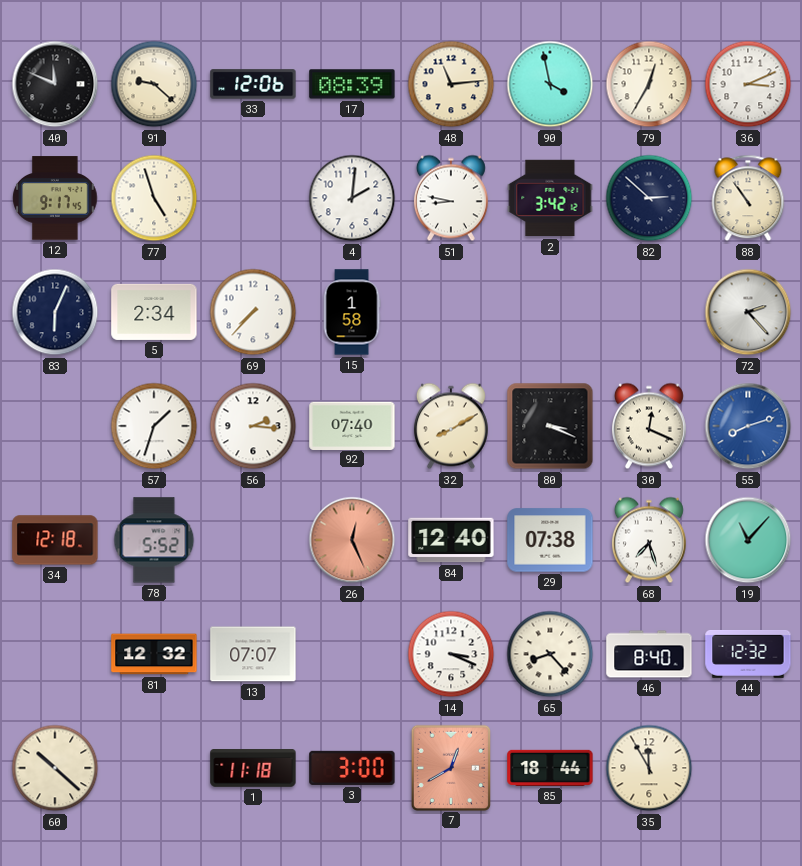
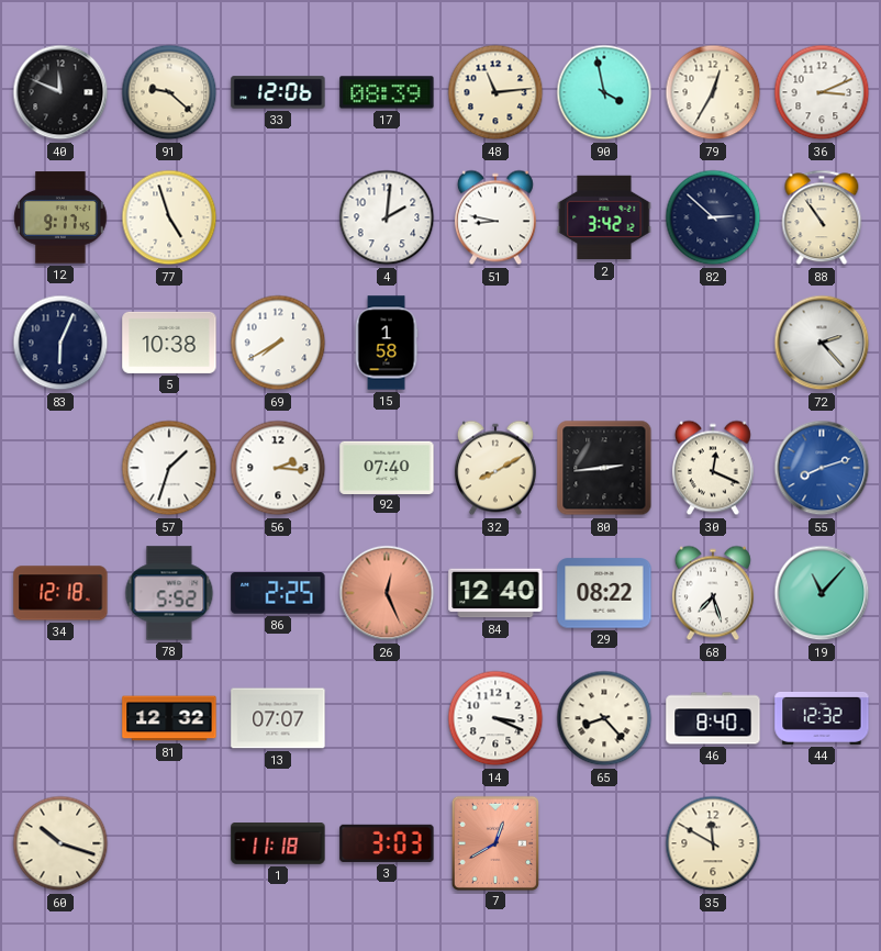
5: 2:34 -> 10:38 (169, 343)
69: 7:37 -> 7:40 (278, 343)
80: 3:19 -> 2:44 (604, 468)
86: none -> 2:25 (278, 593)
29: 07:38 -> 08:22 (604, 593)
60: 10:22 -> 10:18 (60, 843)
3: 3:00 -> 3:03 (387, 843)
85: 18:44 -> none (550, 768)
35: 11:55 -> 11:50 (713, 843)
